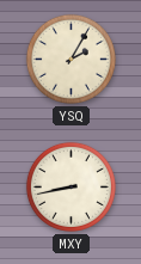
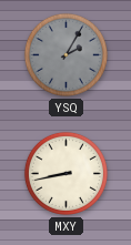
YSQ dial: cream -> grey (65, 54)
